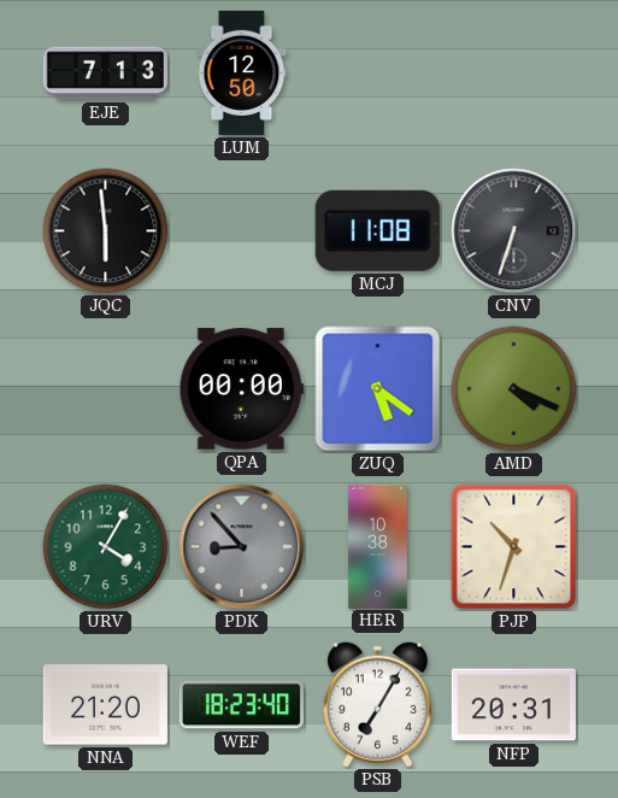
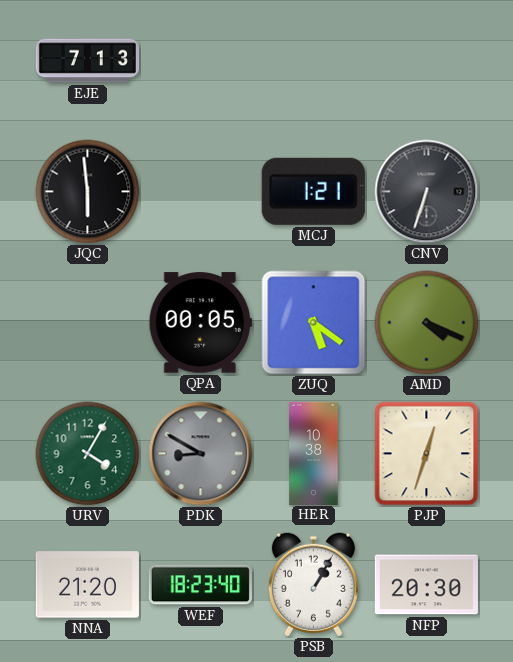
LUM: 12:50 -> none (242, 72)
MCJ: 11:08 -> 1:21 (313, 191)
QPA: 00:00 -> 00:05 (200, 323)
PDK: 8:53 -> 8:50 (201, 454)
PJP: 10:33 -> 12:33 (427, 454)
PSB: 7:05 -> 1:05 (313, 585)
NFP: 20:31 -> 20:30 (426, 585)
